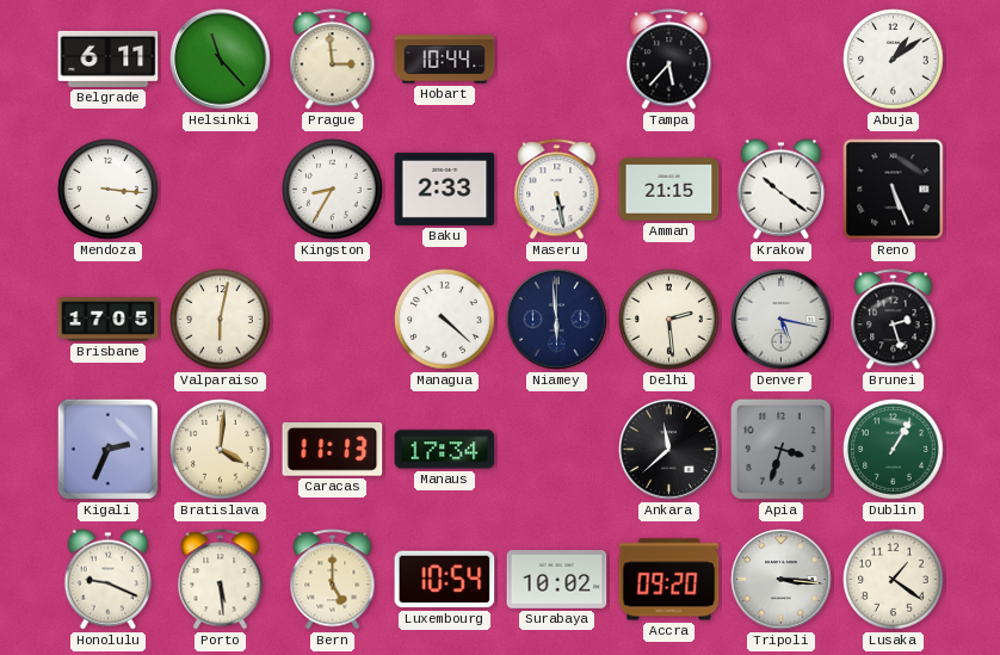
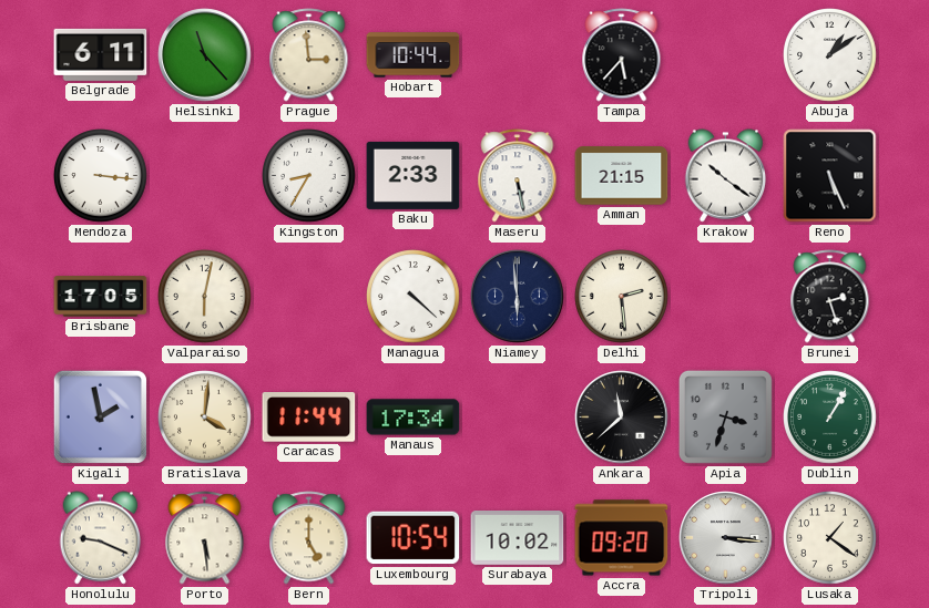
Denver: 5:17 -> none (782, 320)
Kigali: 2:34 -> 1:58 (100, 416)
Caracas: 11:13 -> 11:44 (309, 418)
